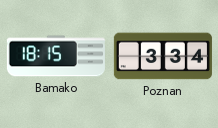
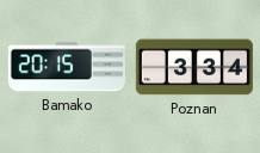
Bamako: 18:15 -> 20:15 (67, 67)
